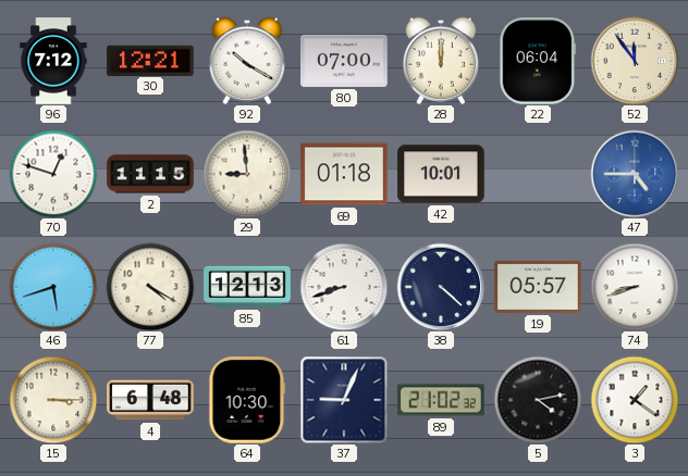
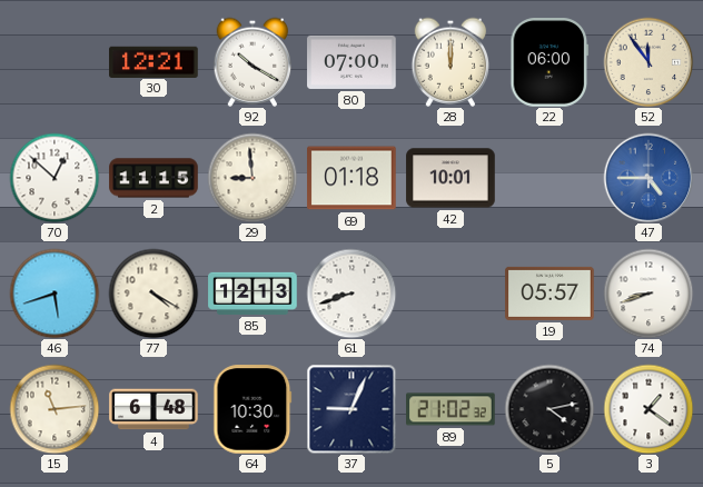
96: 7:12 -> none (53, 61)
22: 06:04 -> 06:00 (549, 62)
70: 12:48 -> 12:52 (55, 178)
38: 4:22 -> none (441, 287)
15: 3:15 -> 11:14 (55, 409)
